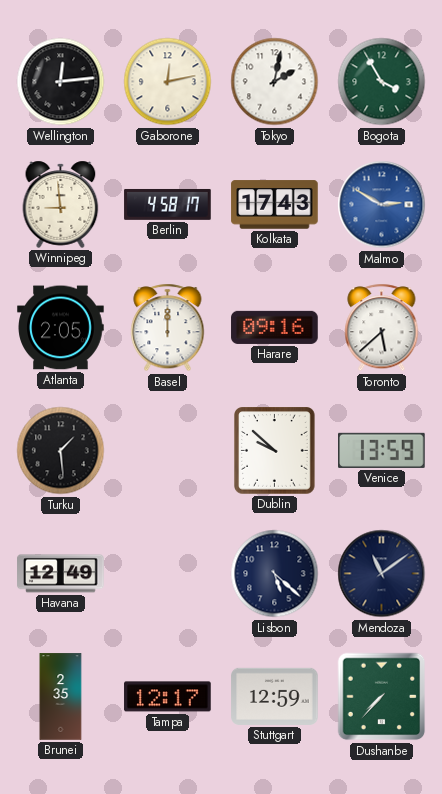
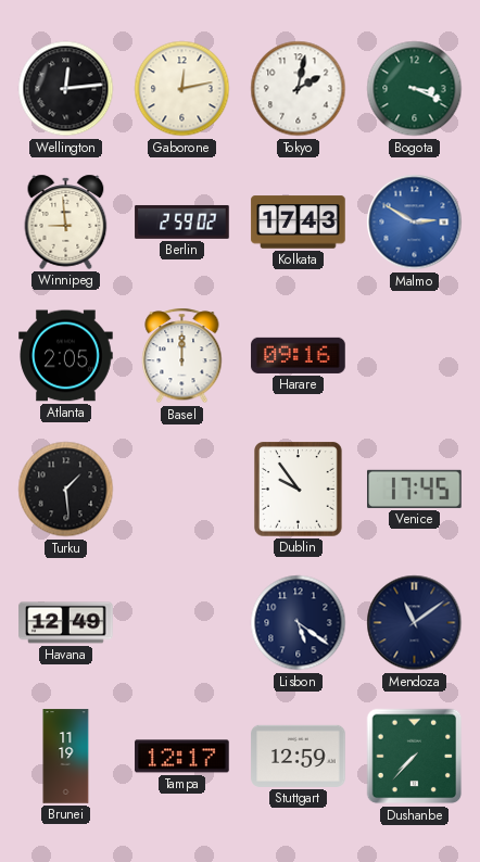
Bogota: 3:55 -> 3:19 (415, 89)
Berlin: 4:58 -> 2:59 (182, 221)
Toronto: 5:38 -> none (382, 328)
Dublin: 9:52 -> 9:54 (299, 490)
Venice: 13:59 -> 17:45 (415, 489)
Lisbon: 5:22 -> 5:21 (299, 623)
Brunei: 2:35 -> 11:19 (66, 757)
